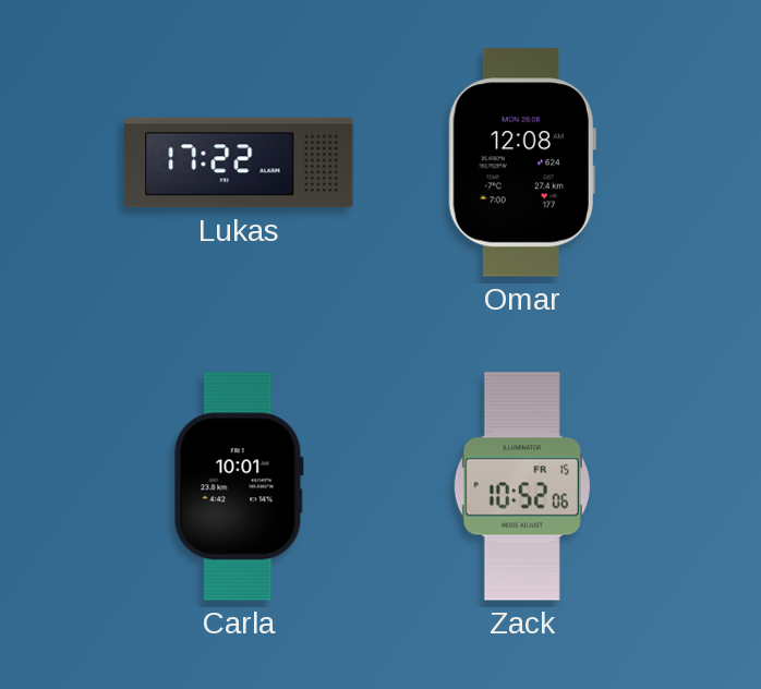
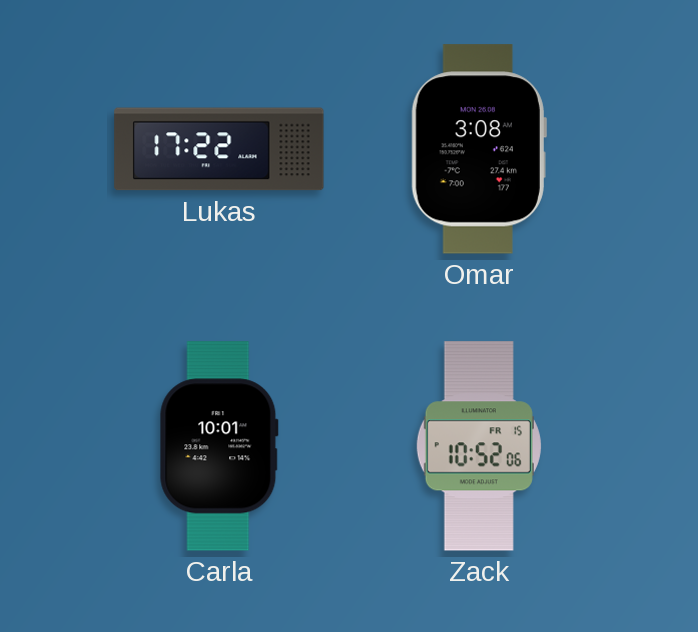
Omar: 12:08 -> 3:08 (479, 149)
